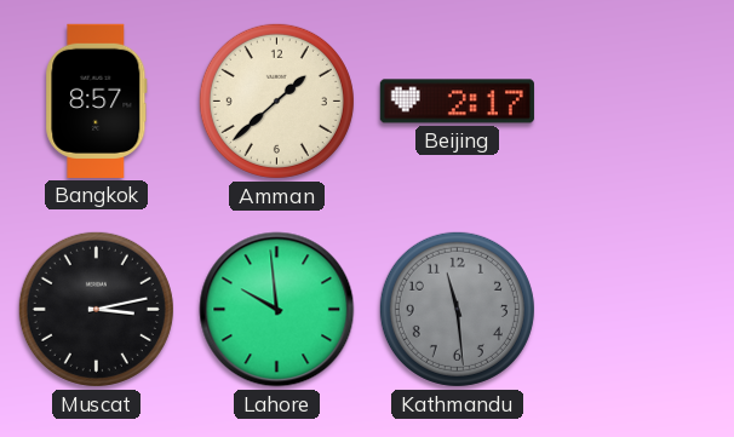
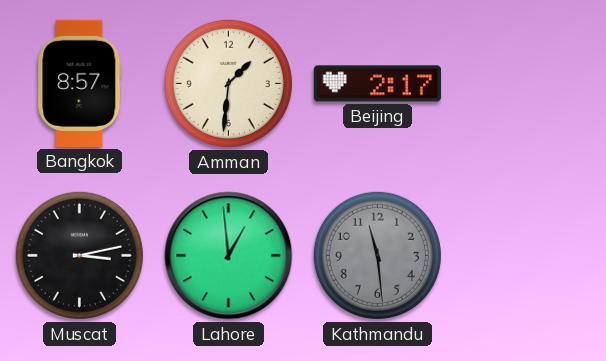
Amman: 1:38 -> 1:31 (228, 83)
Lahore: 9:59 -> 12:59 (229, 256)
